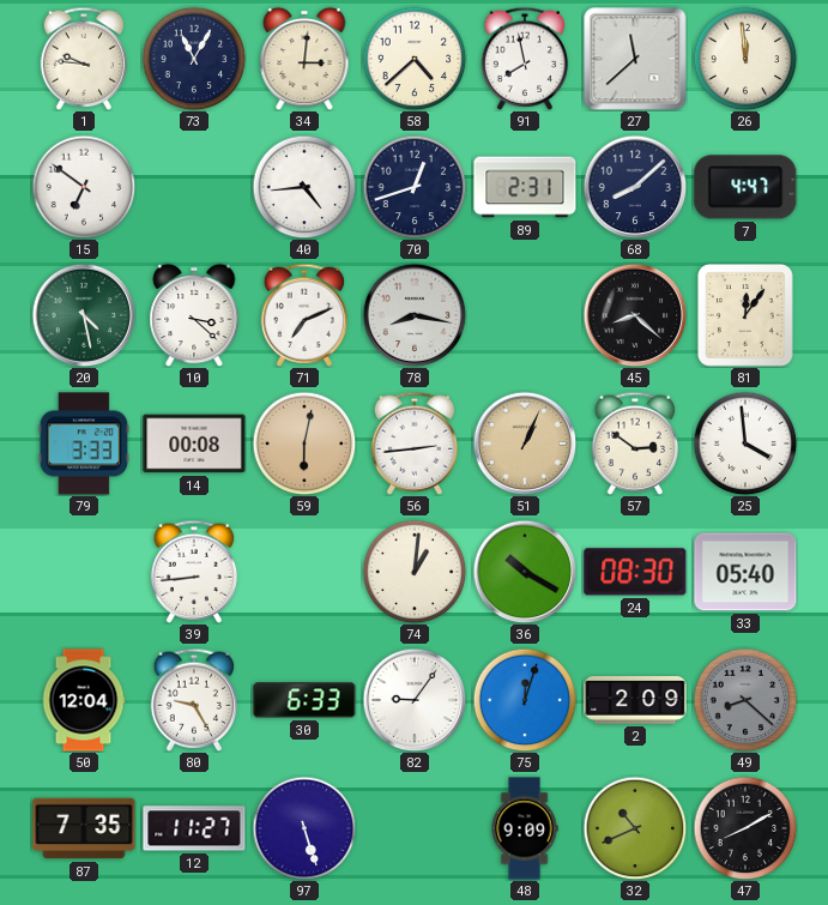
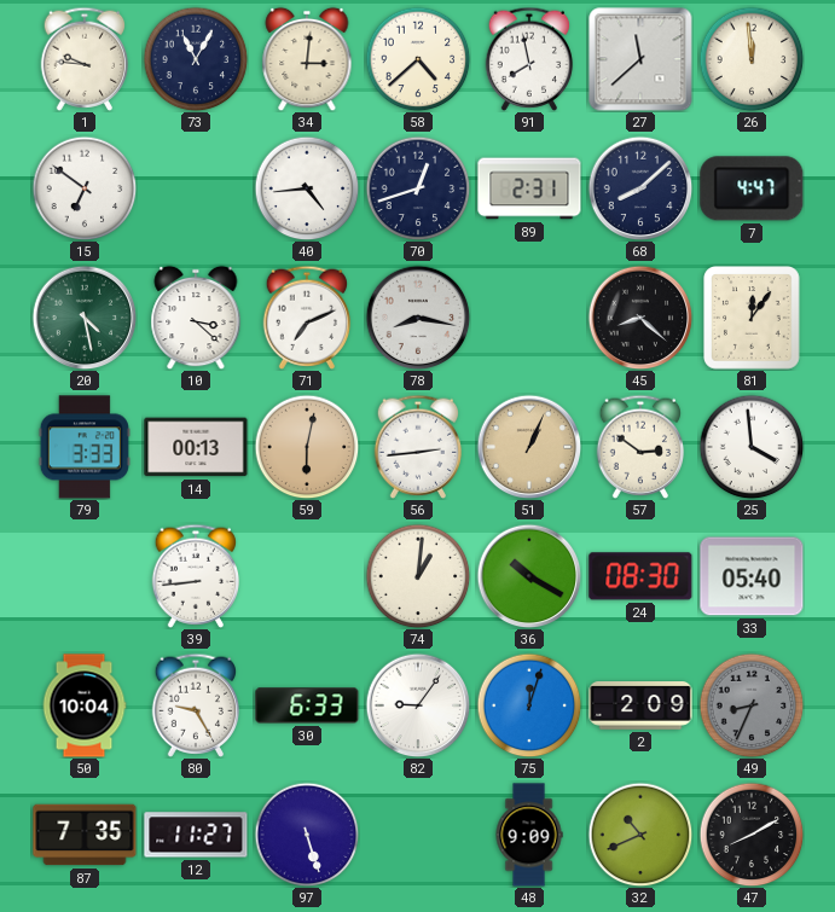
14: 00:08 -> 00:13 (196, 447)
50: 12:04 -> 10:04 (85, 705)
49: 8:22 -> 8:34 (752, 705)
